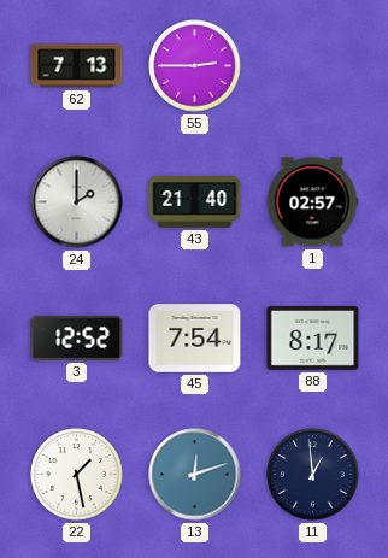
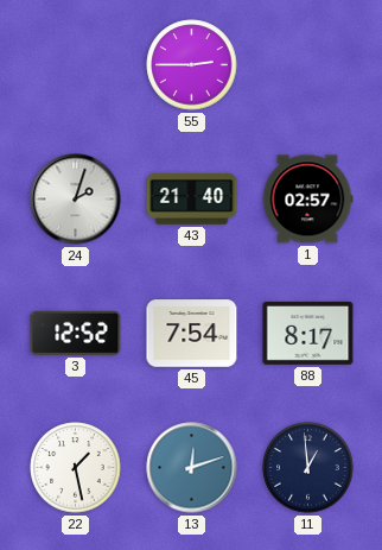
62: 7:13 -> none (77, 66)
24: 2:00 -> 2:03 (76, 200)
